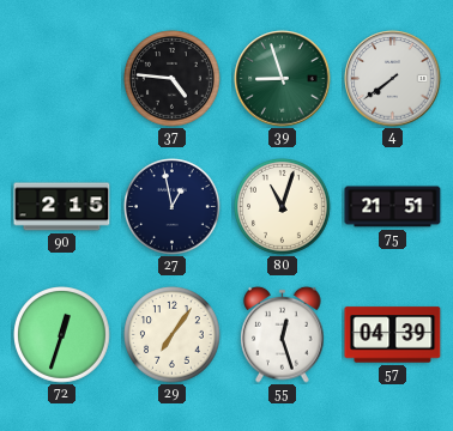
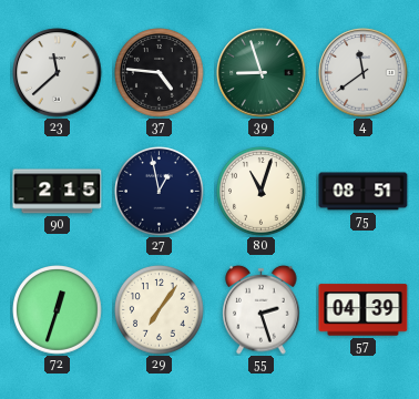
23: none -> 11:38 (58, 73)
4: 7:39 -> 11:39 (364, 73)
75: 21:51 -> 08:51 (364, 192)
55: 12:27 -> 2:27 (262, 309)
